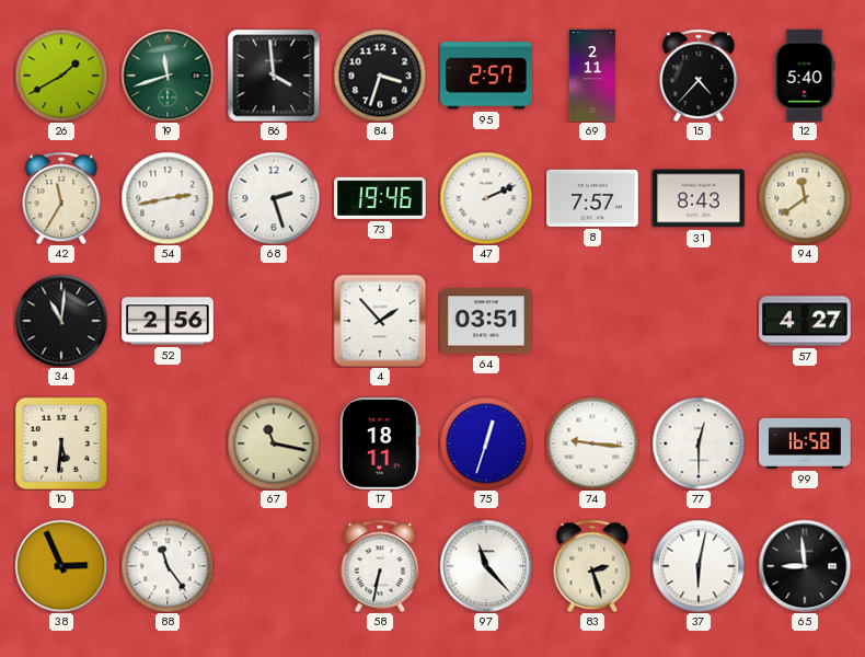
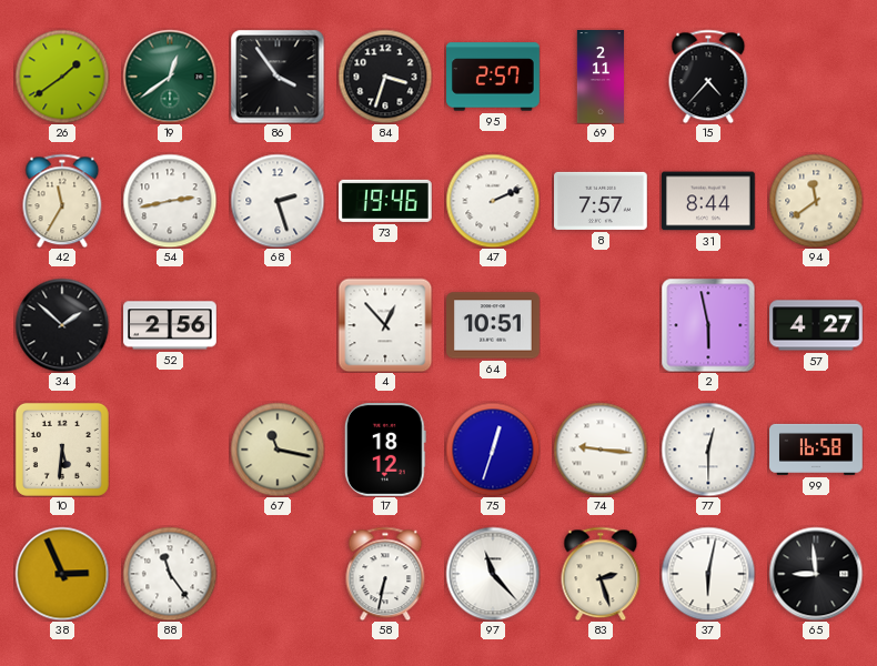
26: 1:40 -> 1:39 (62, 77)
19: 11:42 -> 12:39 (170, 77)
86: 3:59 -> 3:54 (278, 77)
12: 5:40 -> none (805, 76)
31: 8:43 -> 8:44 (709, 201)
34: 11:01 -> 1:52 (62, 325)
4: 1:53 -> 12:53 (385, 325)
64: 03:51 -> 10:51 (493, 325)
2: none -> 5:58 (708, 325)
17: 18:11 -> 18:12 (385, 451)
